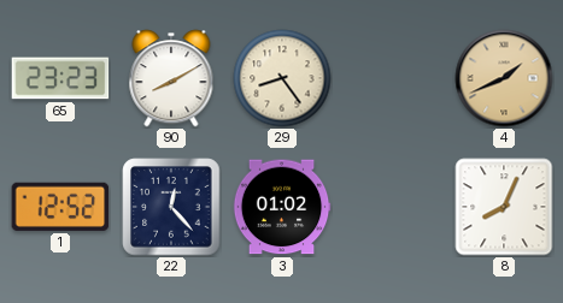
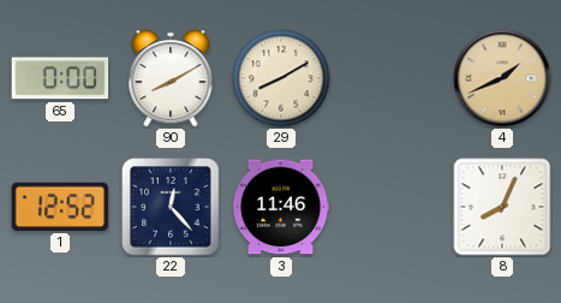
65: 23:23 -> 0:00 (60, 78)
29: 8:24 -> 8:10 (281, 78)
3: 01:02 -> 11:46 (281, 207)
